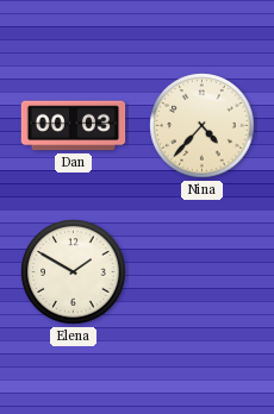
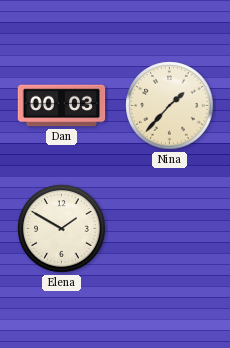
Nina: 4:37 -> 1:37 (170, 106)
